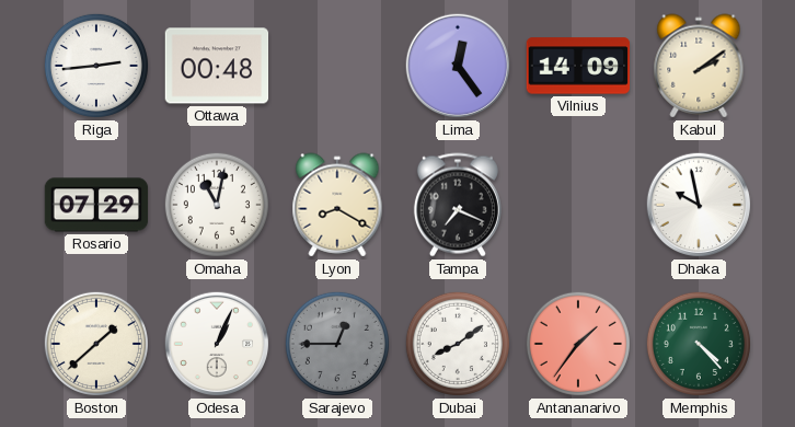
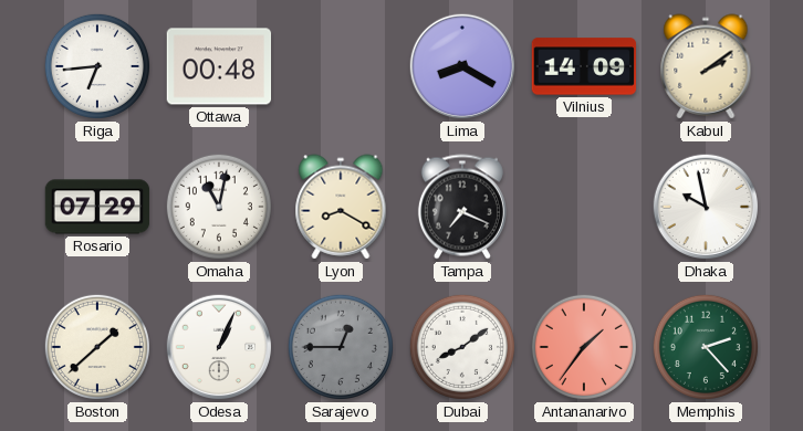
Riga: 2:44 -> 6:44 (97, 66)
Lima: 12:24 -> 8:20 (462, 66)
Memphis: 4:23 -> 2:23 (706, 347)
